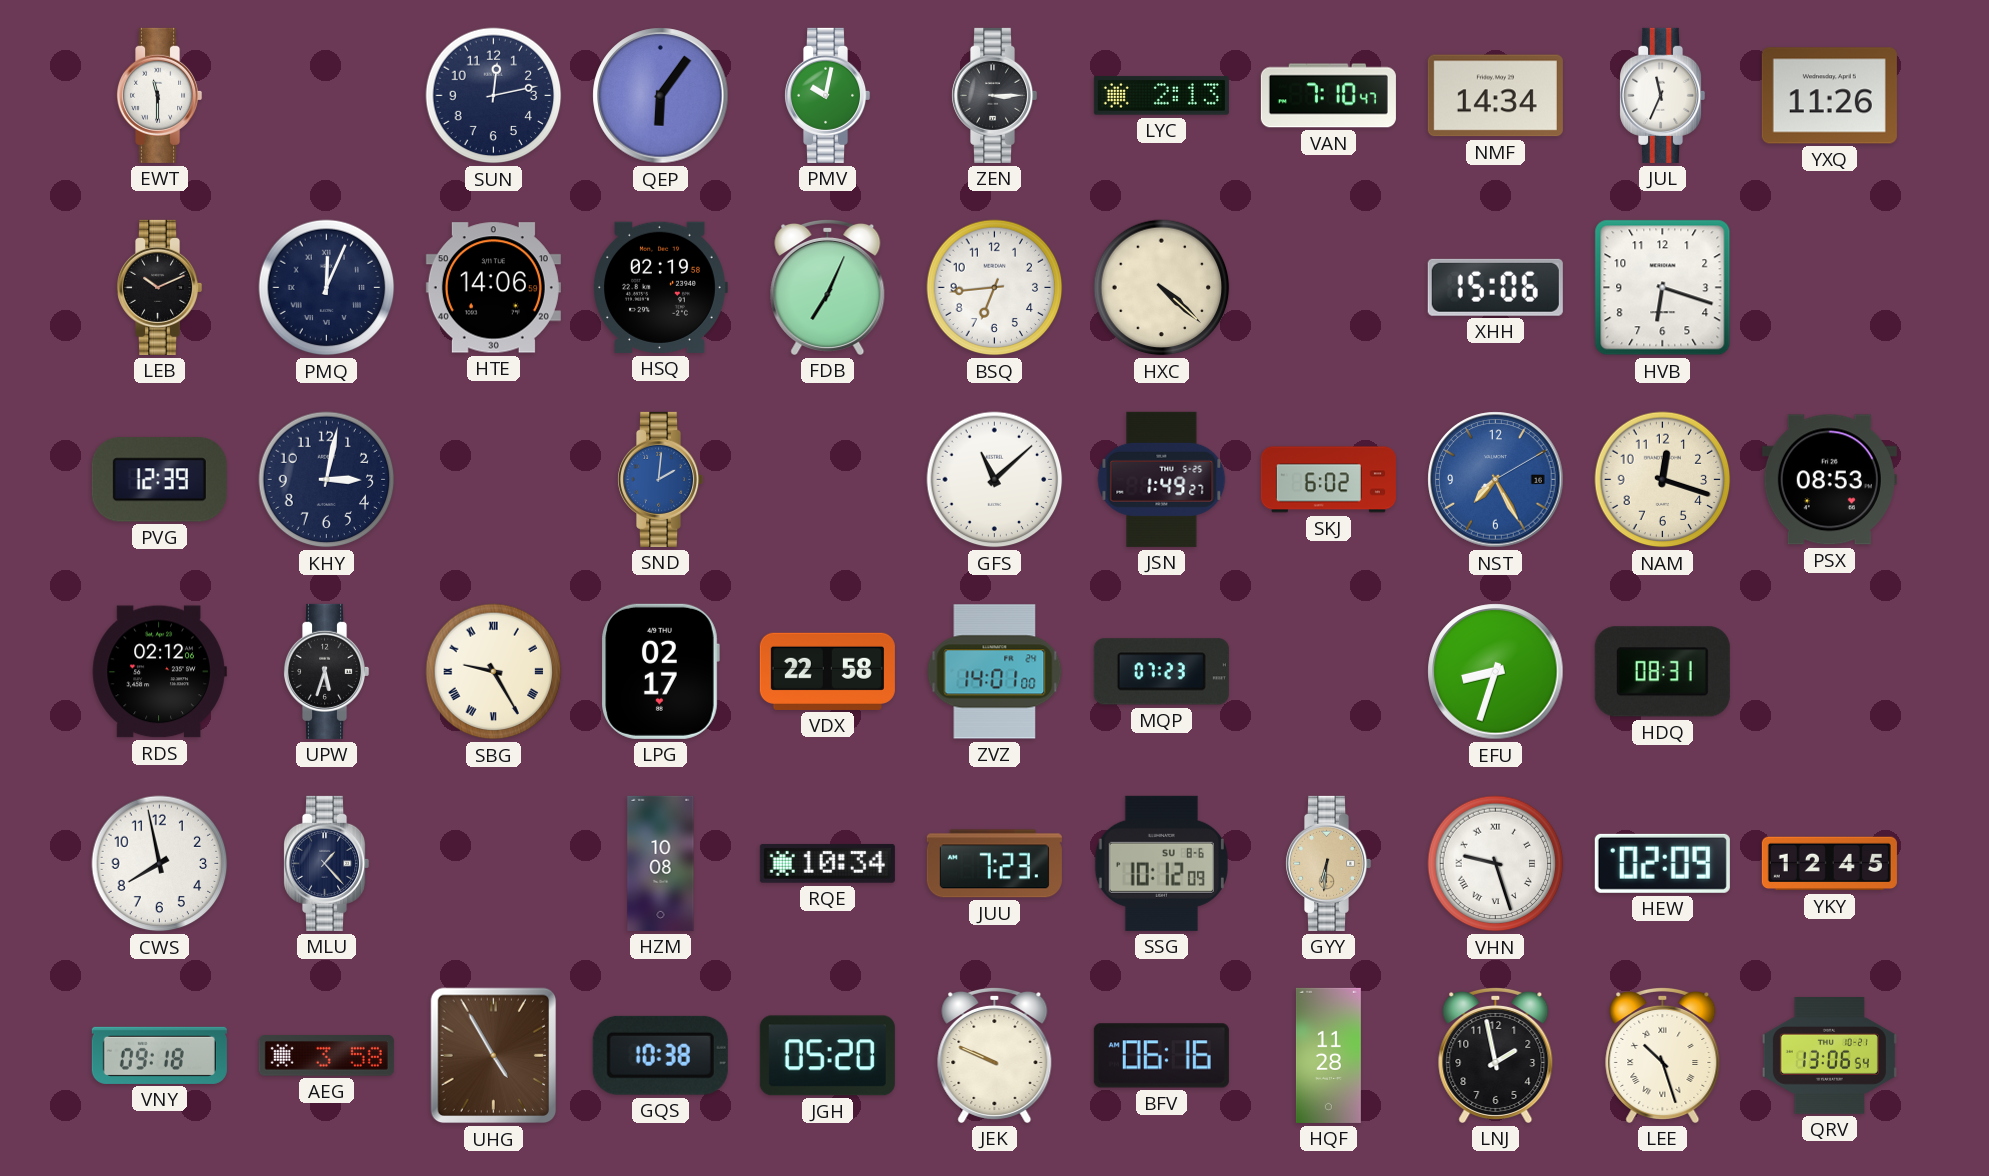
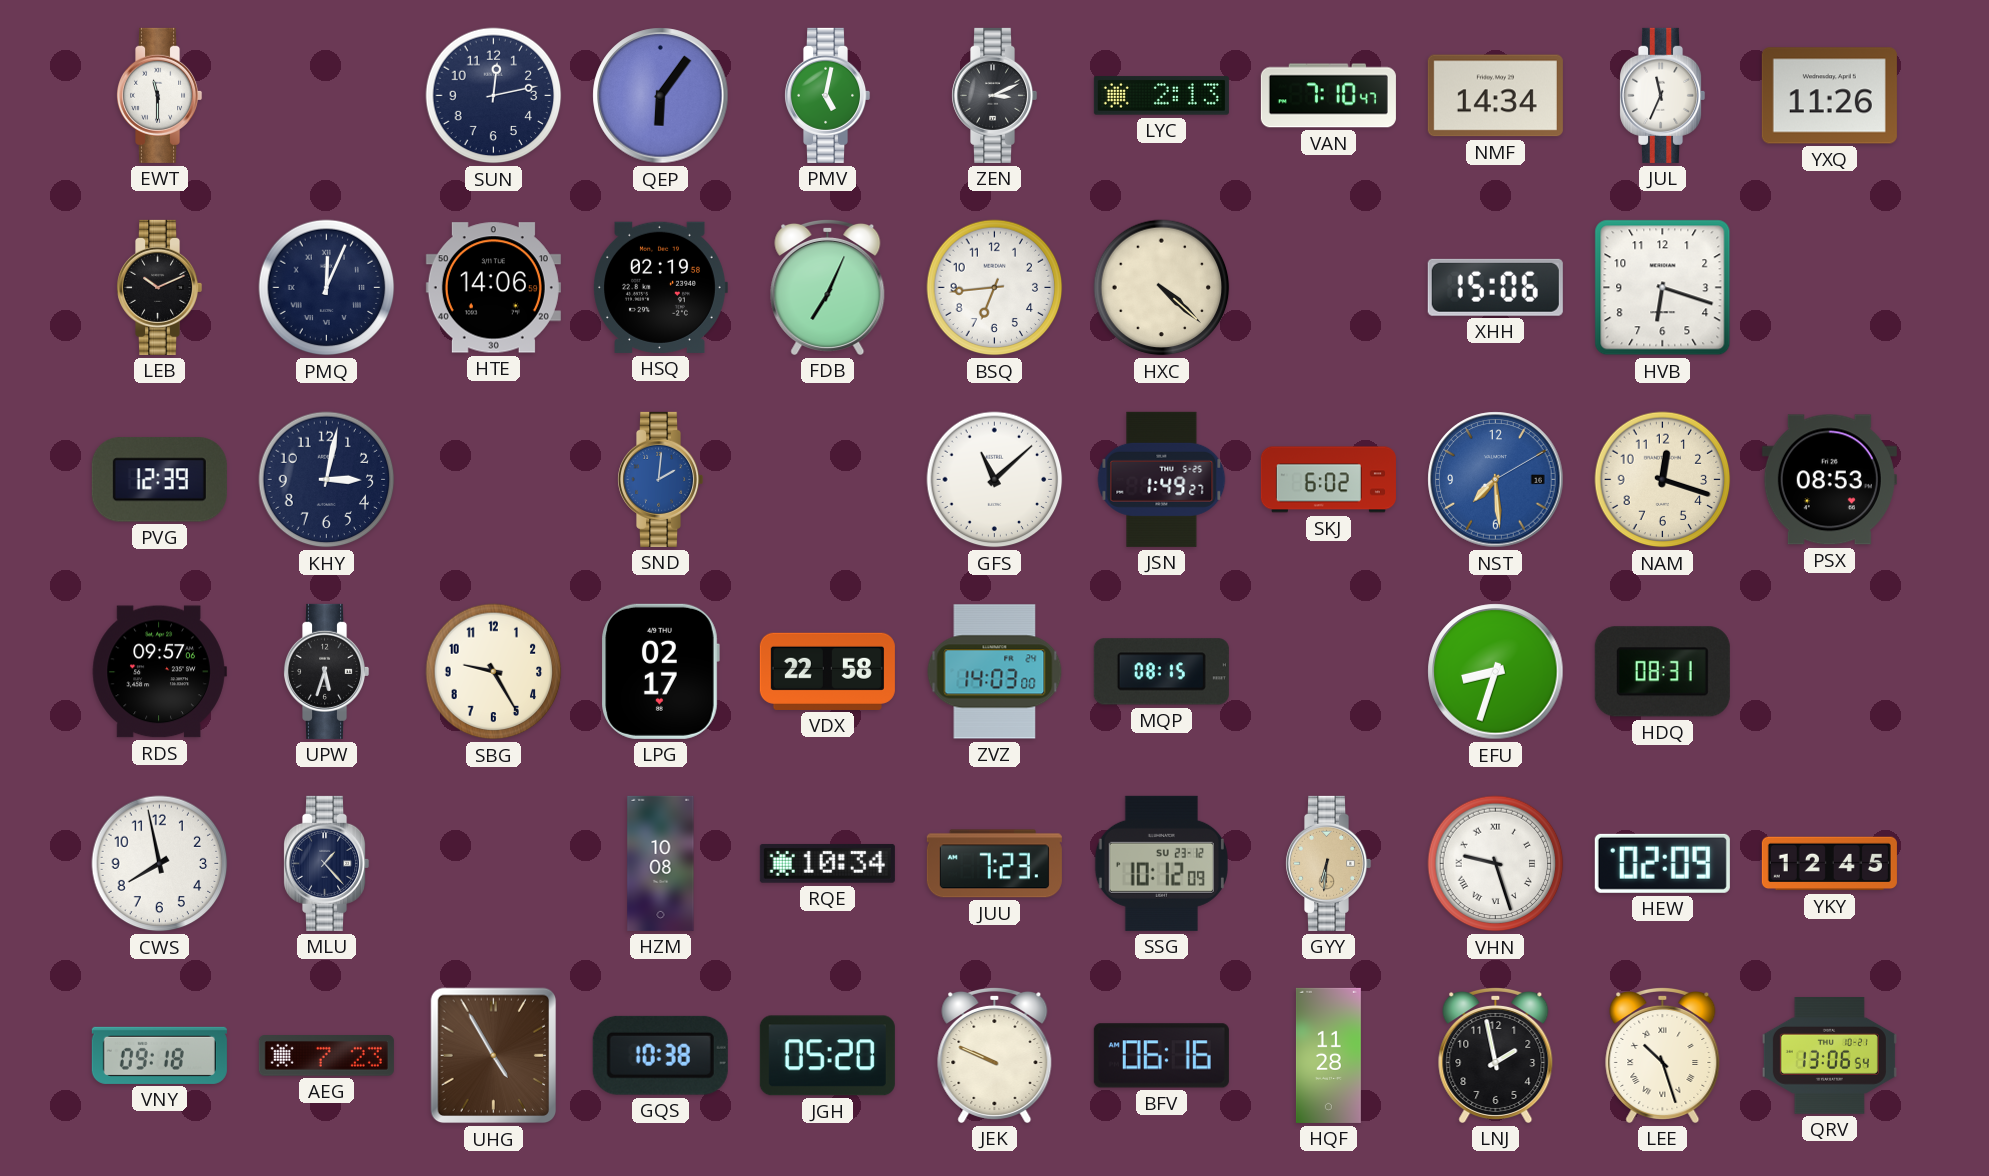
PMV: 10:02 -> 5:02 (828, 95)
ZEN: 3:15 -> 3:11 (995, 95)
NST: 7:25 -> 7:29 (1496, 480)
RDS: 02:12 -> 09:57 (159, 672)
SBG numerals: Roman -> Arabic (494, 672)
ZVZ: 14:01 -> 14:03 (995, 672)
MQP: 07:23 -> 08:15 (1161, 672)
SSG date: SU 8-6 -> SU 23-12 (1161, 863)
AEG: 3:58 -> 7:23 (326, 1056)
